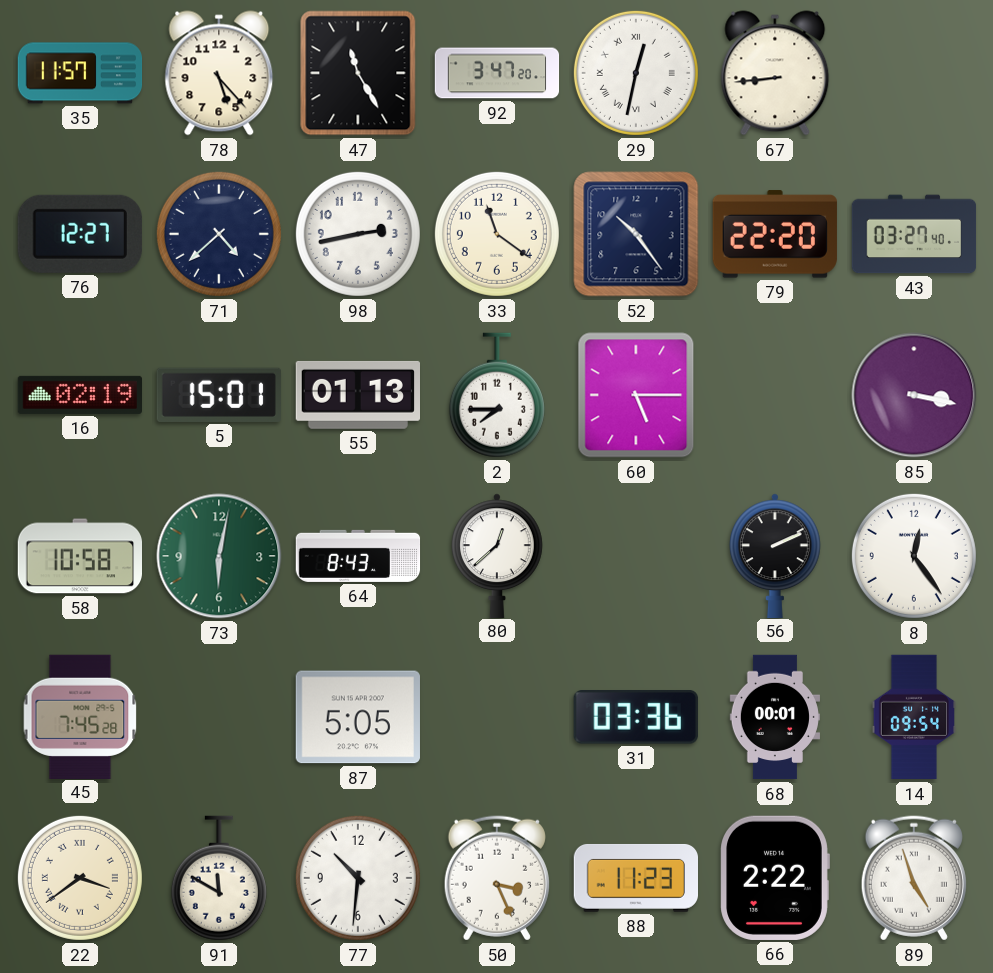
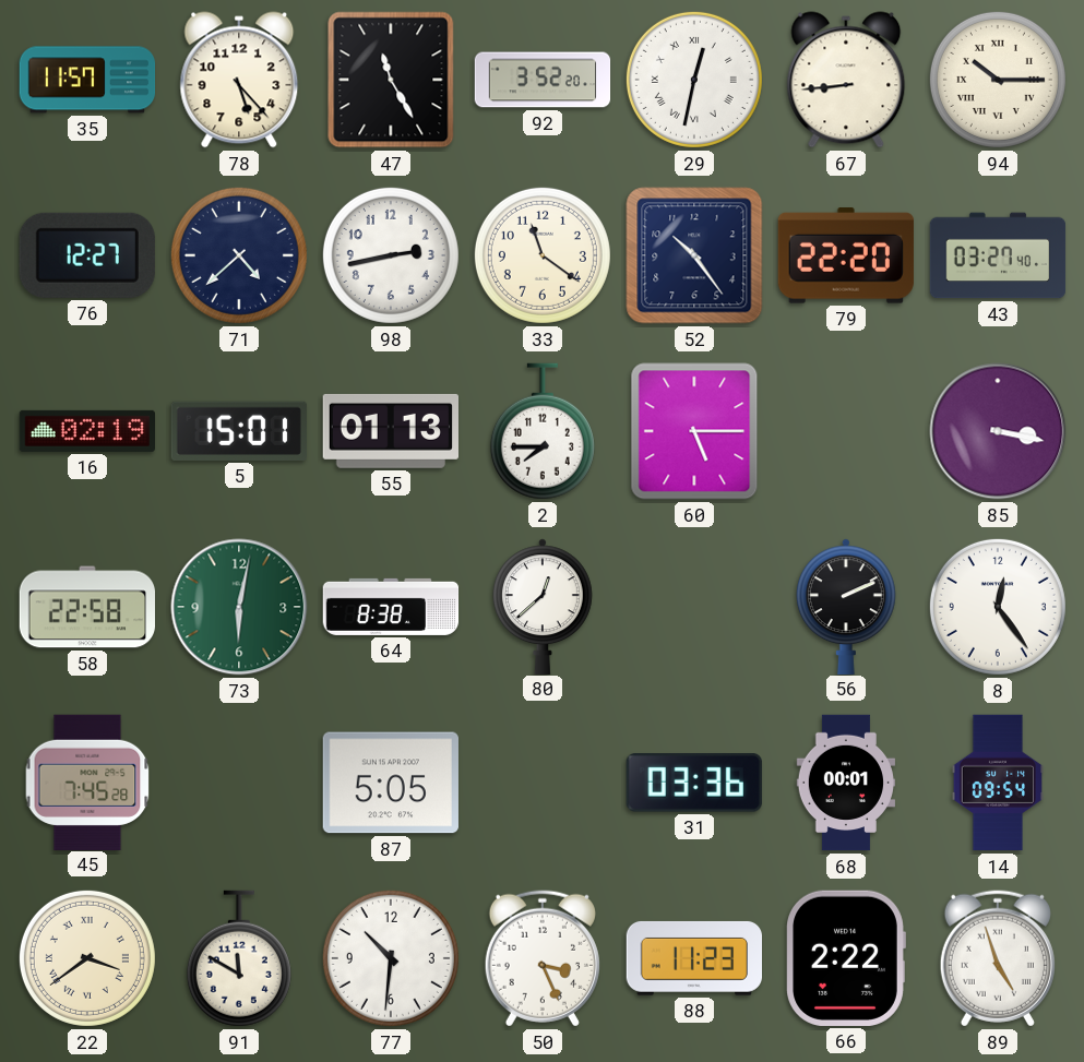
92: 3:47 -> 3:52 (543, 80)
94: none -> 10:15 (998, 80)
58: 10:58 -> 22:58 (86, 607)
64: 8:43 -> 8:38 (391, 607)
